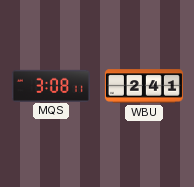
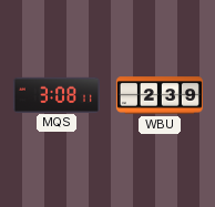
WBU: 2:41 -> 2:39 (160, 95)
